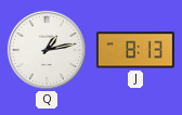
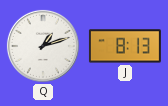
Q: 1:13 -> 1:12 (43, 46)
